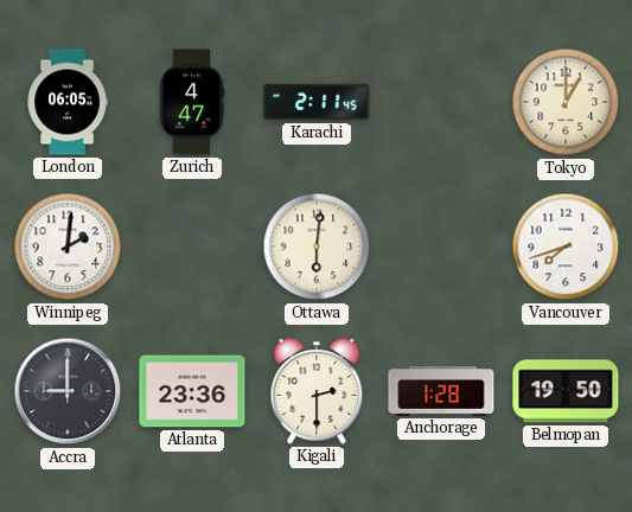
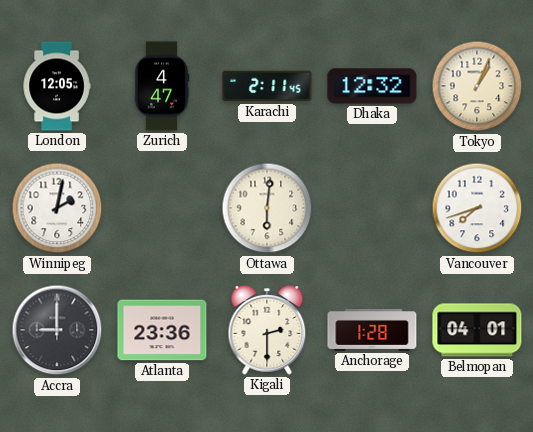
London: 06:05 -> 12:05 (57, 86)
Dhaka: none -> 12:32 (372, 86)
Tokyo: 1:00 -> 1:04 (477, 86)
Winnipeg: 2:01 -> 2:02 (57, 208)
Belmopan: 19:50 -> 04:01 (477, 330)
